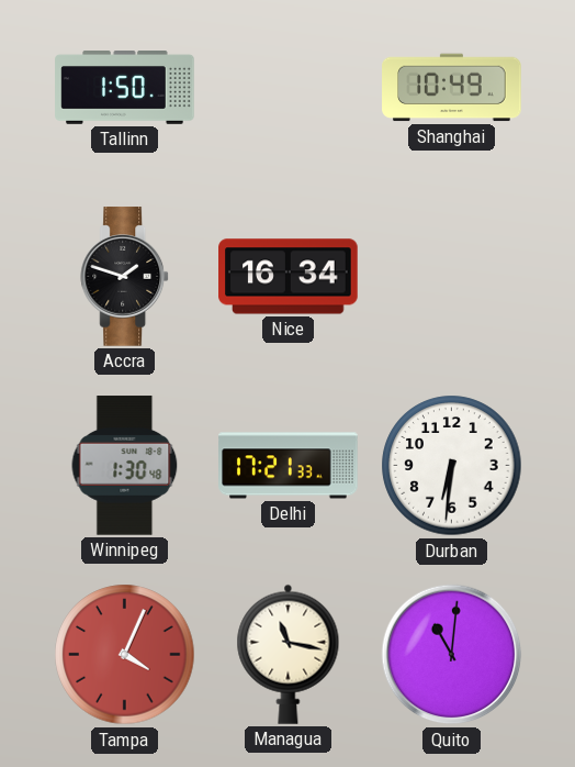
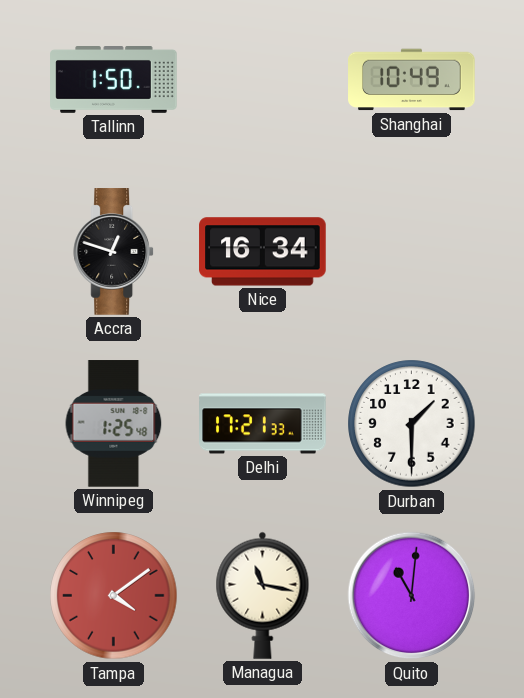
Accra: 1:48 -> 12:48 (114, 252)
Winnipeg: 1:30 -> 1:25 (114, 424)
Durban: 6:31 -> 1:30 (412, 424)
Tampa: 4:04 -> 4:09 (114, 596)
